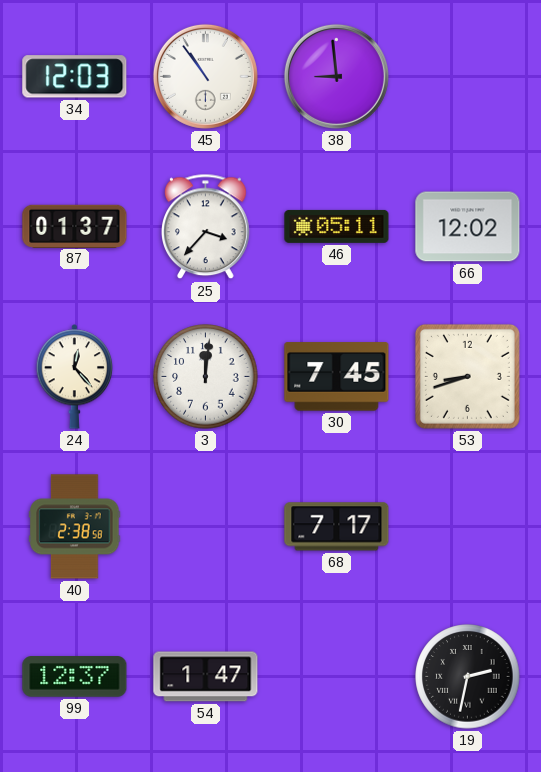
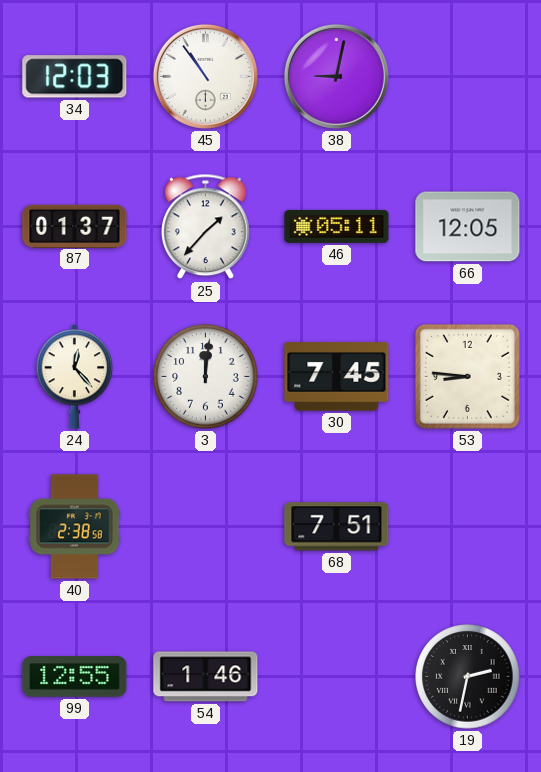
38: 8:59 -> 9:02 (336, 76)
25: 3:37 -> 1:37 (206, 227)
66: 12:02 -> 12:05 (468, 227)
53: 8:42 -> 8:46 (467, 376)
68: 7:17 -> 7:51 (337, 527)
99: 12:37 -> 12:55 (75, 677)
54: 1:47 -> 1:46 (206, 677)
